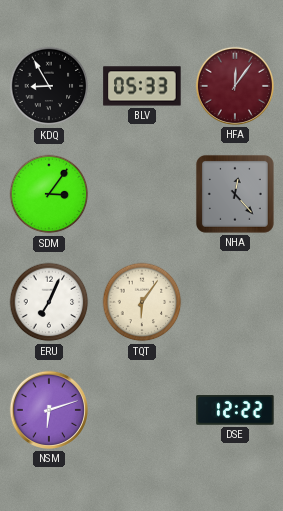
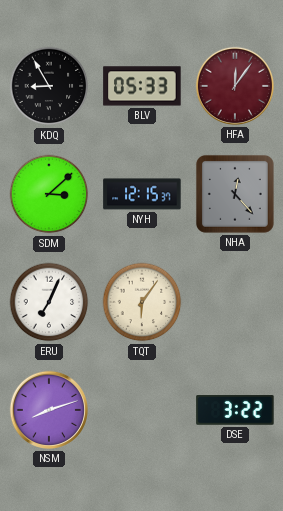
SDM: 3:06 -> 3:08 (49, 194)
NYH: none -> 12:15 (142, 194)
NSM: 6:12 -> 8:12 (49, 410)
DSE: 12:22 -> 3:22 (235, 410)
